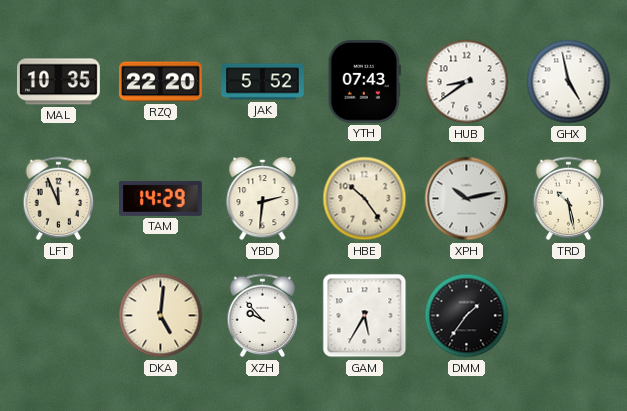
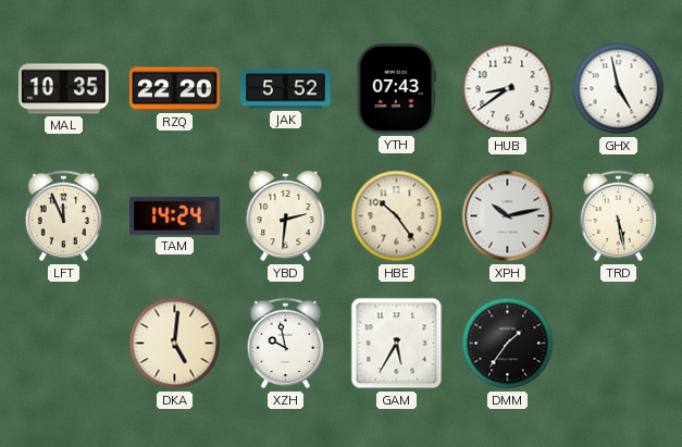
TAM: 14:29 -> 14:24 (175, 215)
TRD: 10:28 -> 5:28 (619, 216)
XZH: 9:53 -> 9:58 (286, 344)
